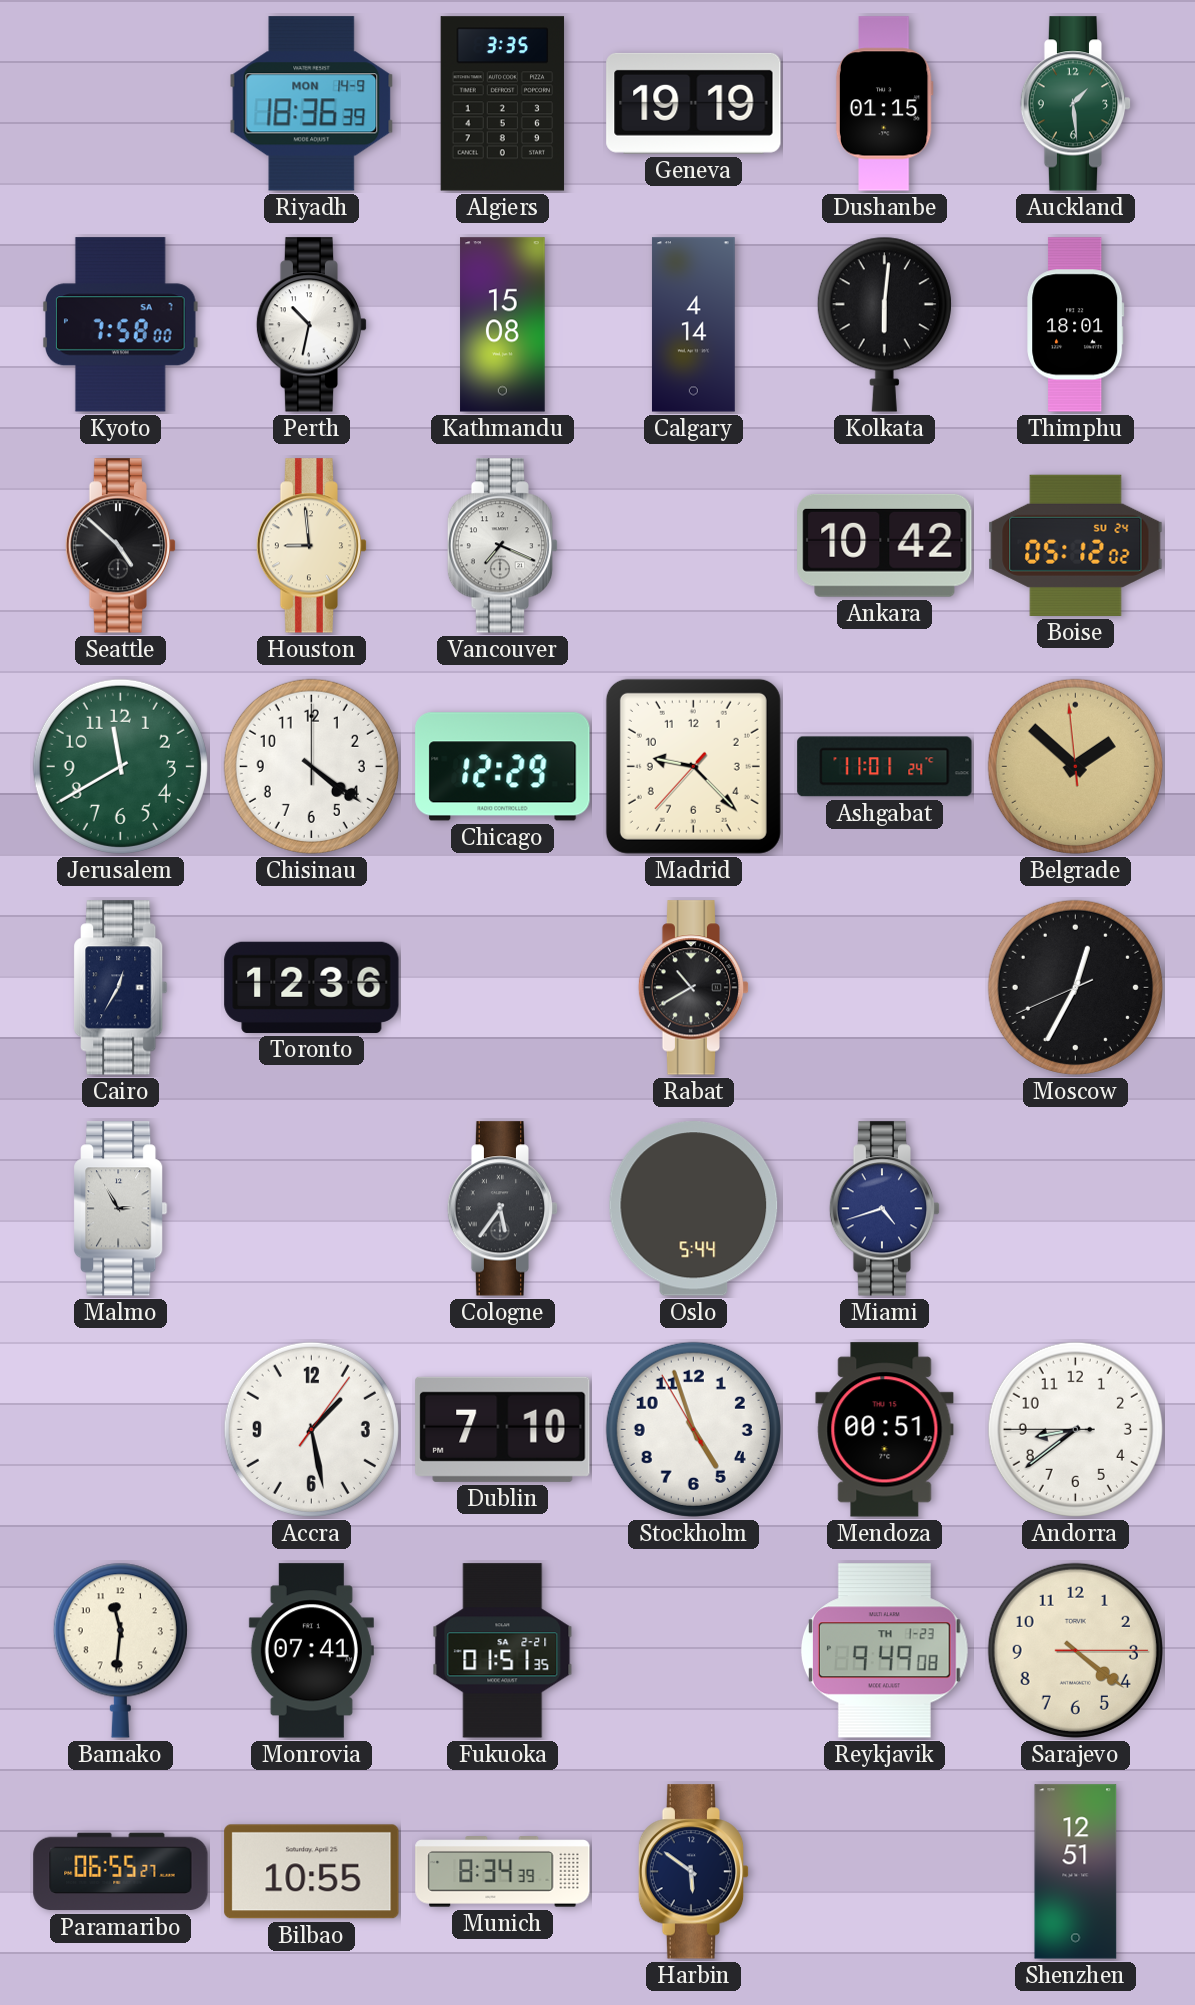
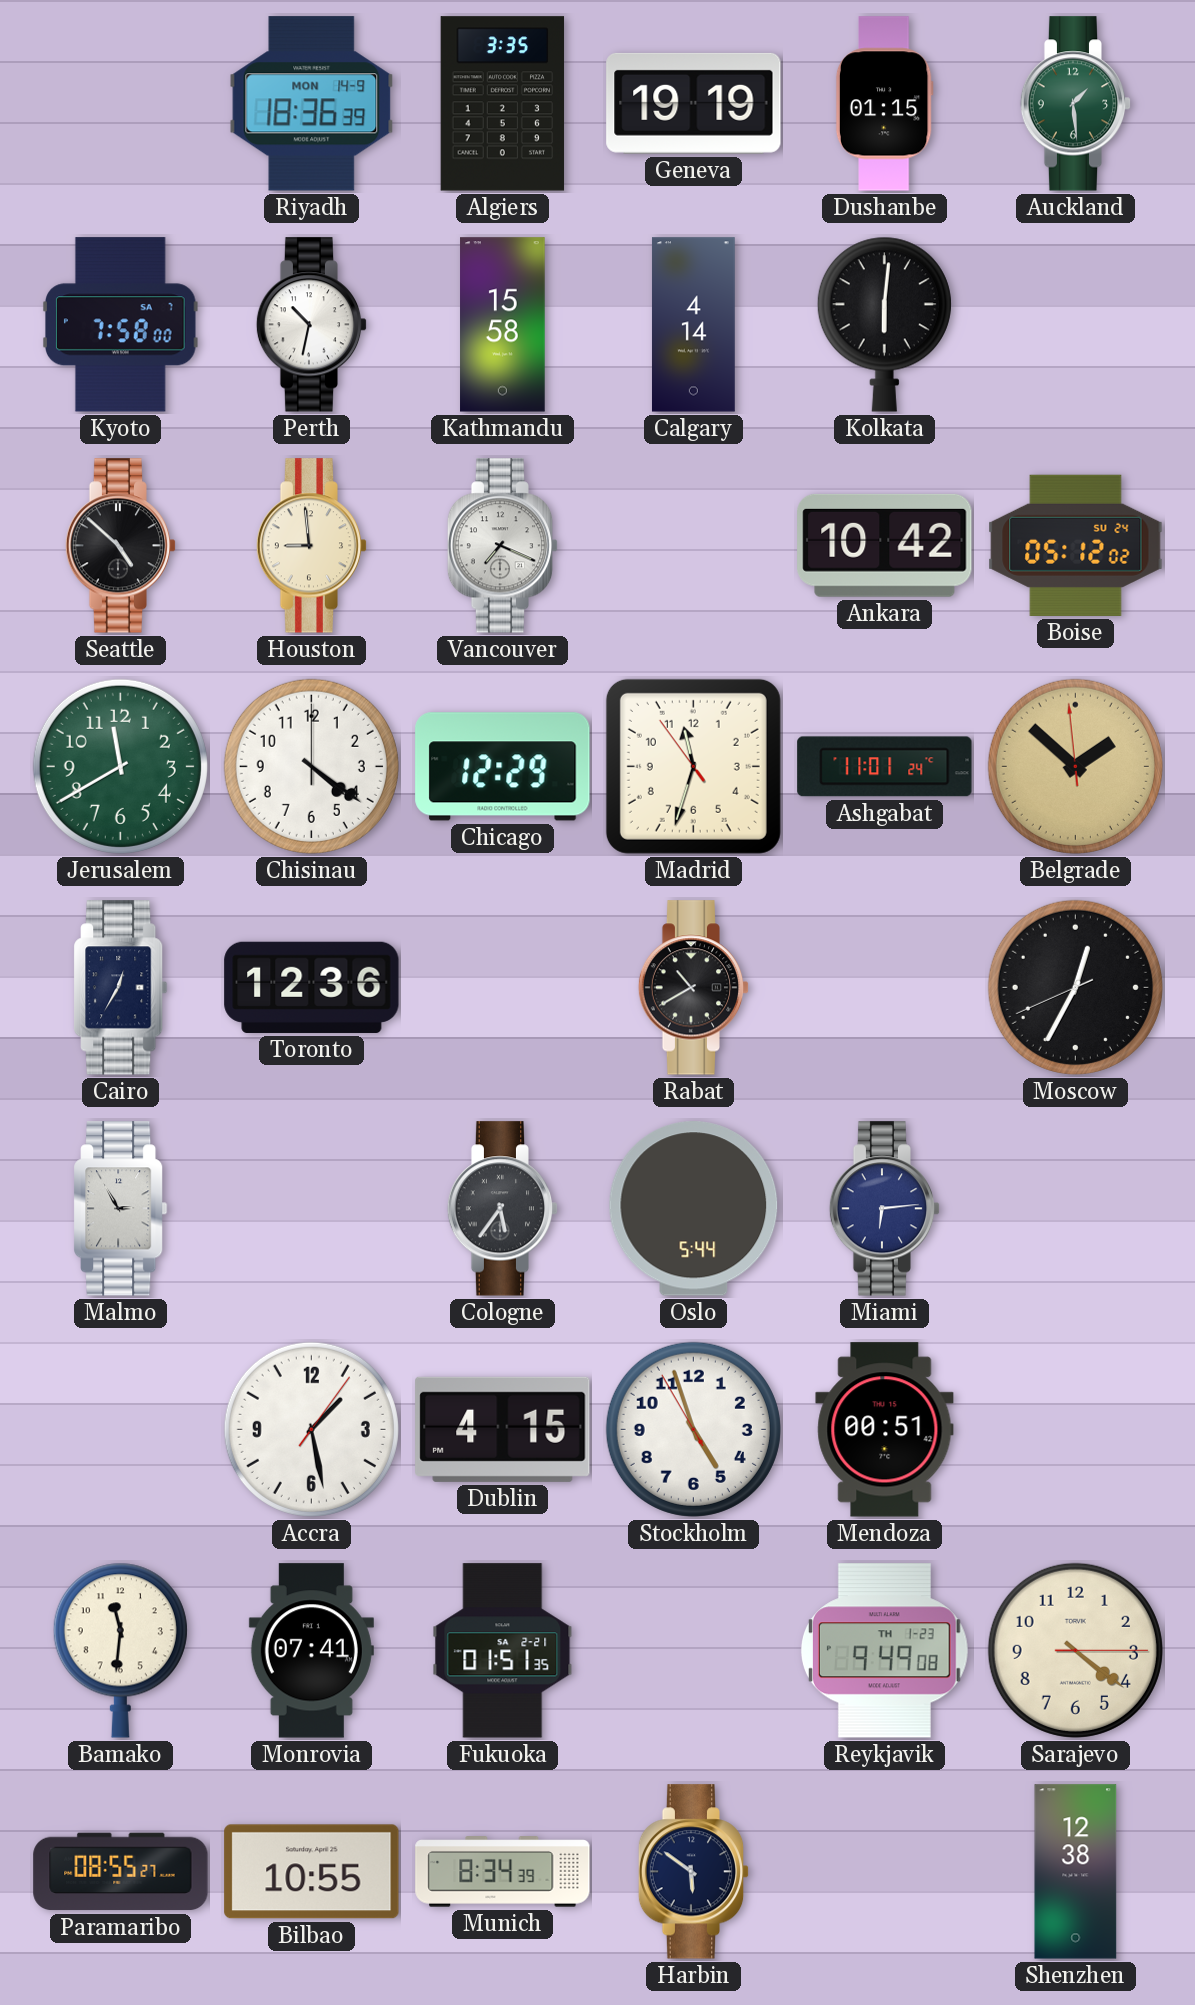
Kathmandu: 15:08 -> 15:58 (503, 325)
Thimphu: 18:01 -> none (1076, 325)
Madrid: 9:22 -> 11:32 (693, 766)
Miami: 4:42 -> 6:14 (885, 1209)
Dublin: 7:10 -> 4:15 (503, 1429)
Andorra: 8:38 -> none (1075, 1429)
Paramaribo: 06:55 -> 08:55 (121, 1872)
Shenzhen: 12:51 -> 12:38 (1076, 1872)
